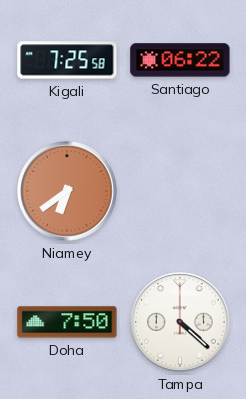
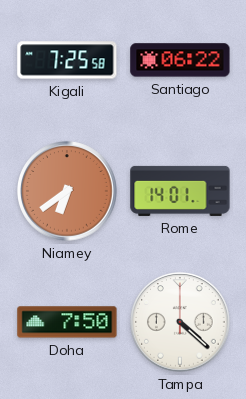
Rome: none -> 14:01 (180, 191)
